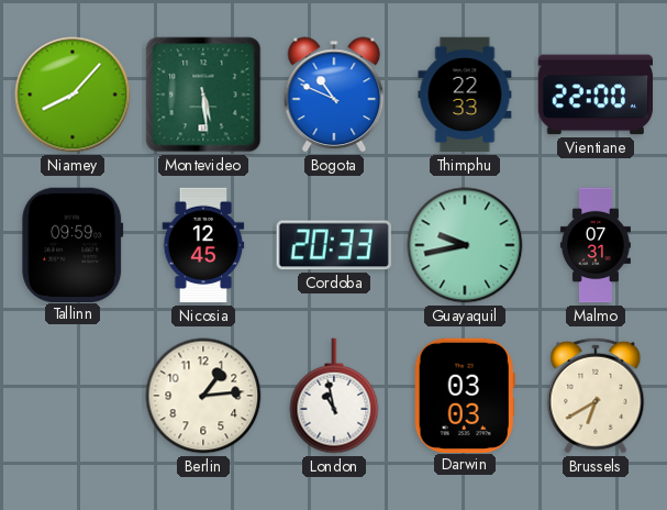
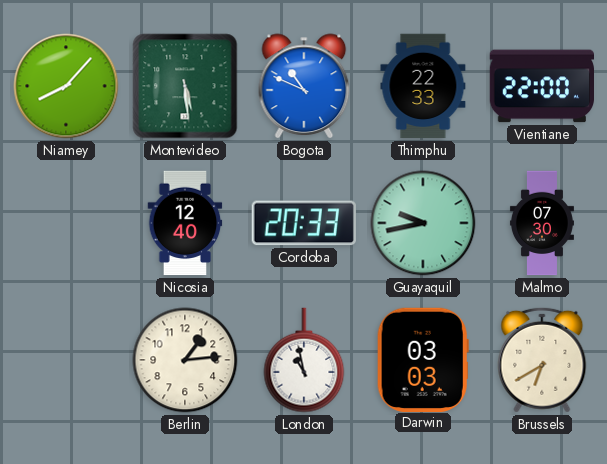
Tallinn: 09:59 -> none (73, 244)
Nicosia: 12:45 -> 12:40 (185, 223)
Malmo: 07:31 -> 07:30 (542, 223)
